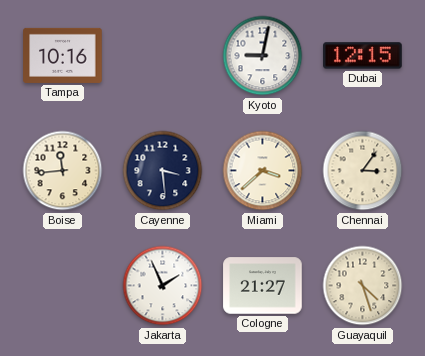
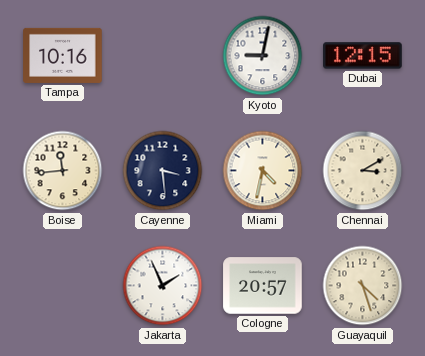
Miami: 3:38 -> 4:32 (263, 171)
Chennai: 3:06 -> 3:10 (363, 171)
Cologne: 21:27 -> 20:57 (263, 286)
